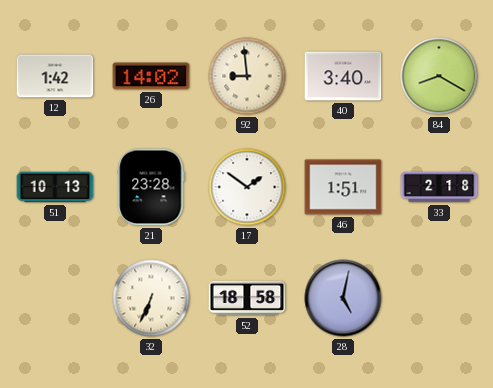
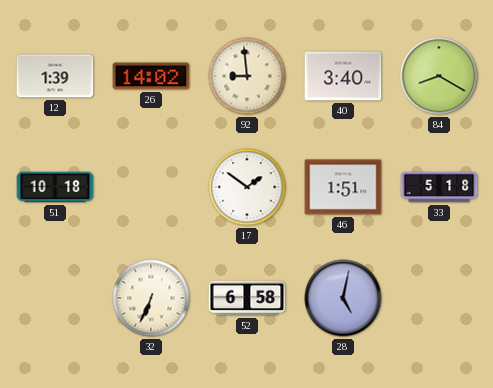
12: 1:42 -> 1:39 (55, 76)
51: 10:13 -> 10:18 (55, 187)
21: 23:28 -> none (151, 187)
33: 2:18 -> 5:18 (439, 187)
52: 18:58 -> 6:58 (247, 298)
